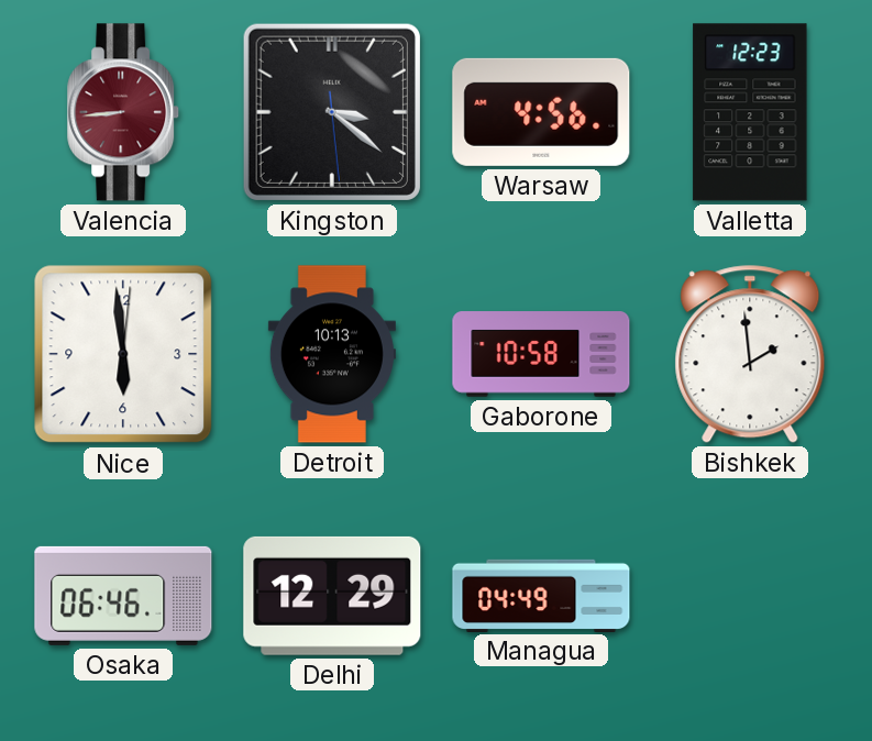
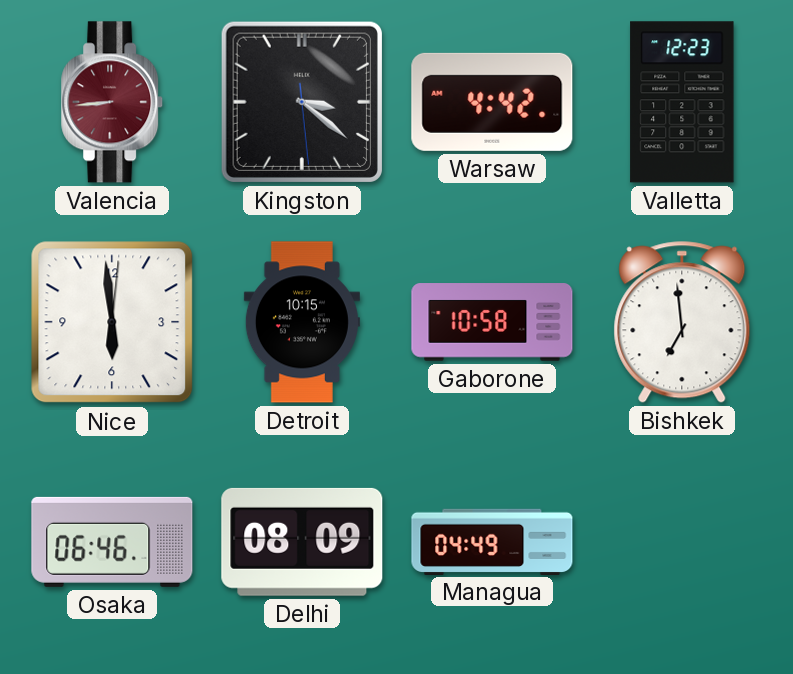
Warsaw: 4:56 -> 4:42 (492, 102)
Detroit: 10:13 -> 10:15 (302, 322)
Bishkek: 1:59 -> 6:59 (682, 322)
Delhi: 12:29 -> 08:09 (302, 542)
